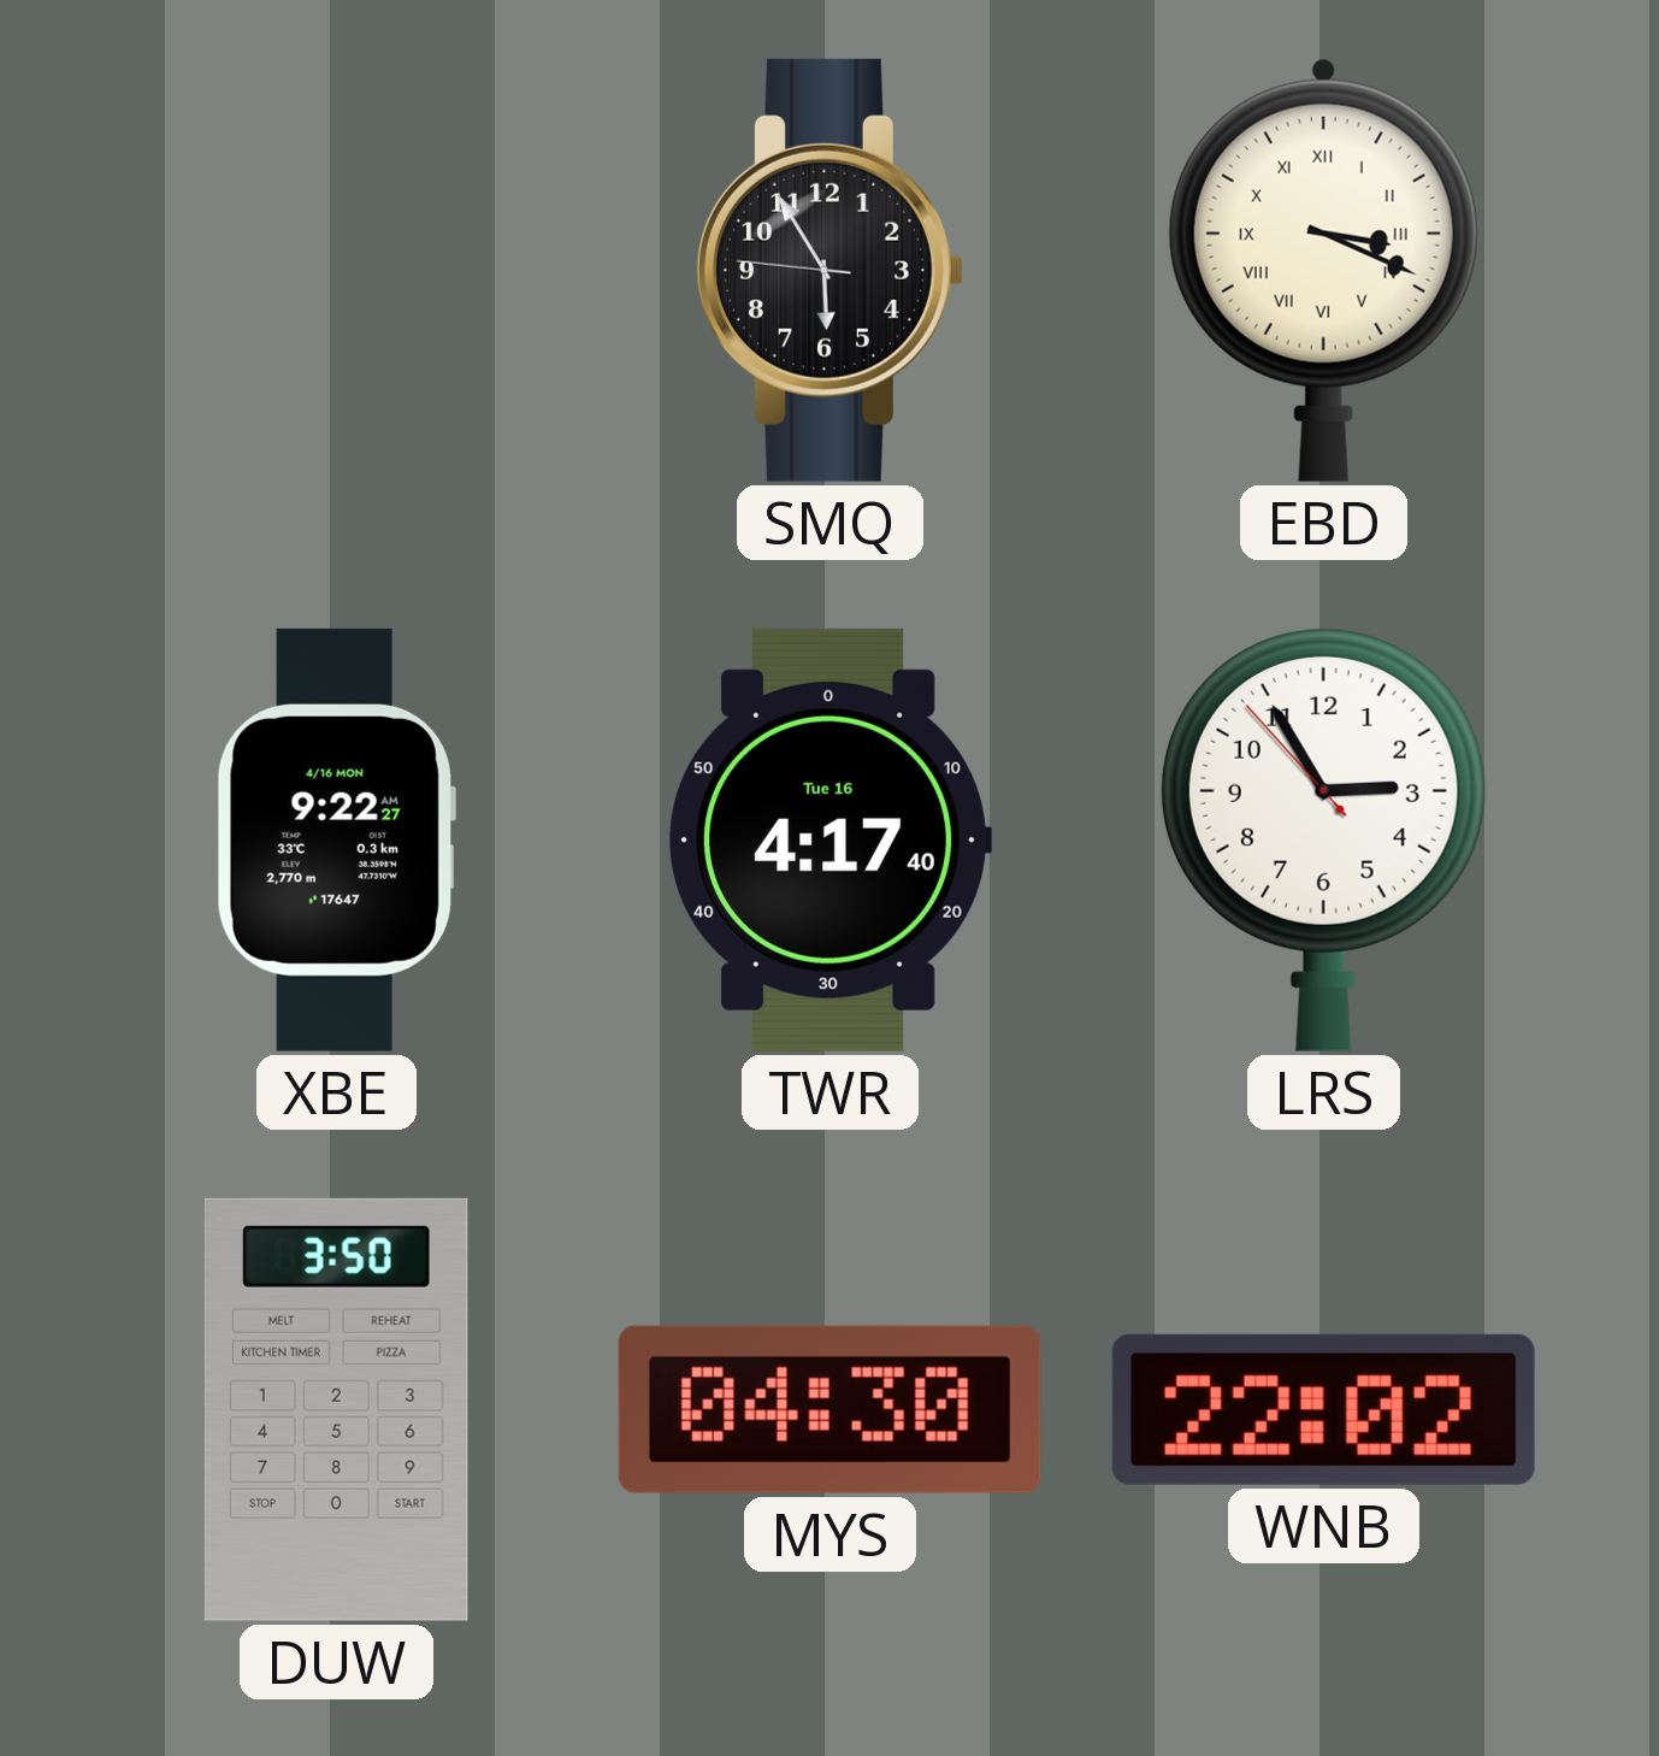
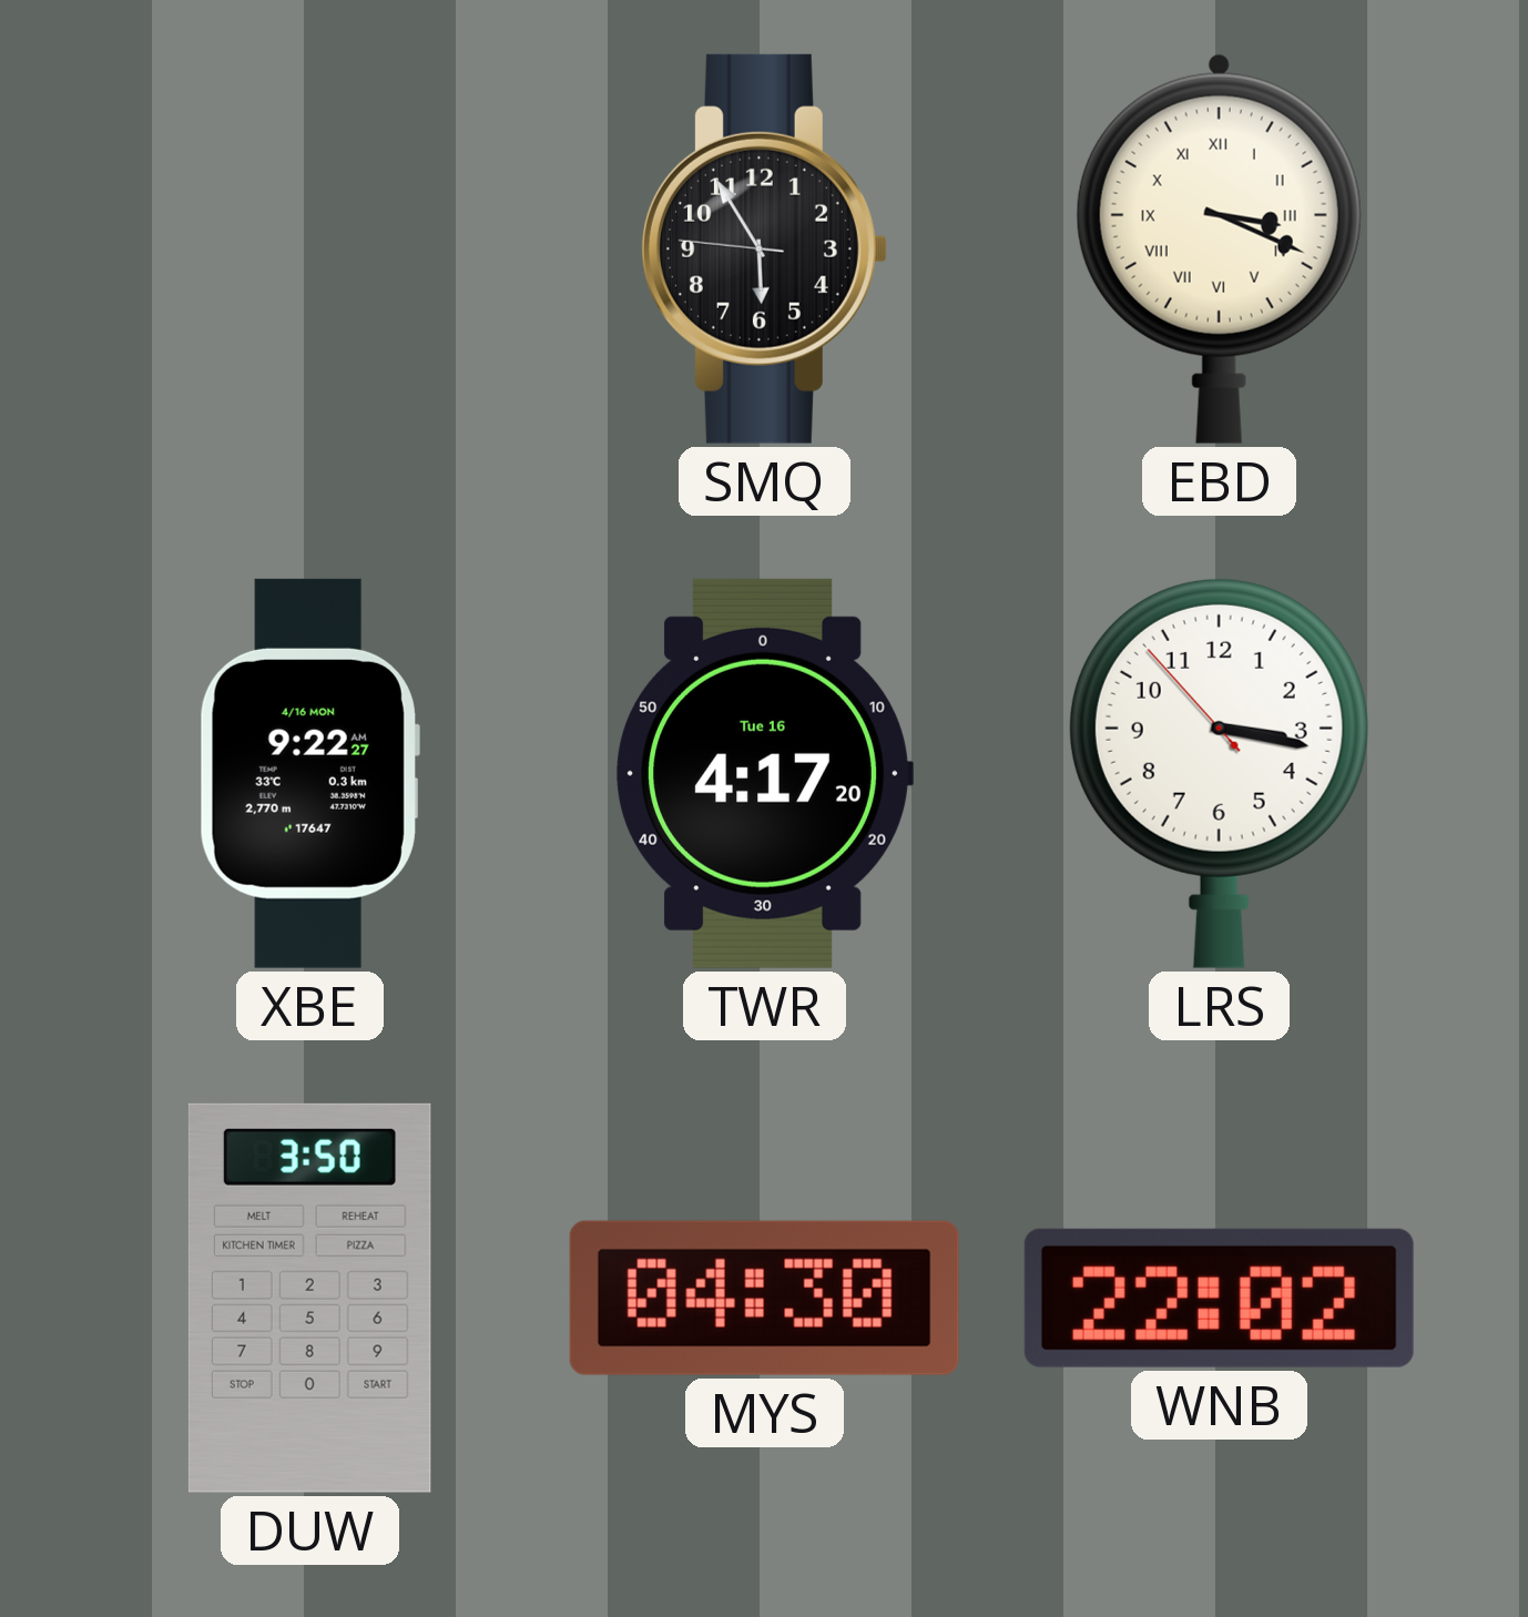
TWR: 4:17:40 -> 4:17:20 (765, 773)
LRS: 2:54 -> 3:16 (1219, 773)
